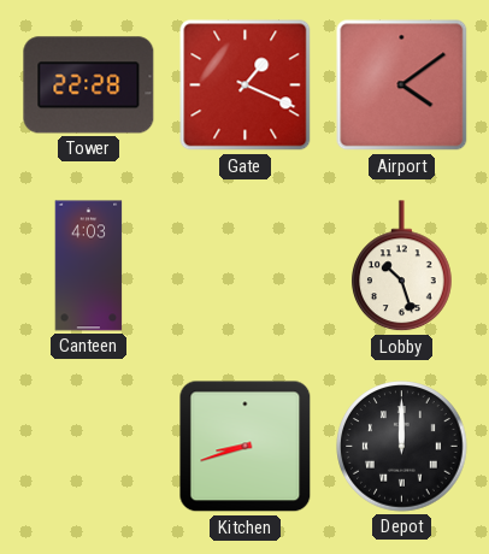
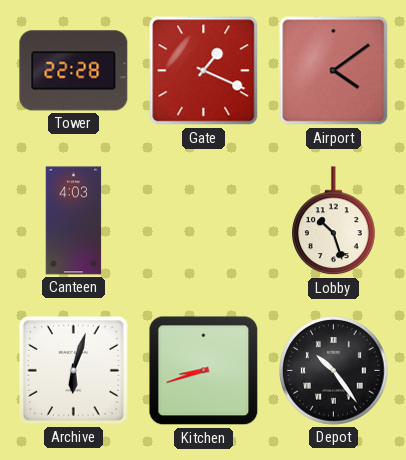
Archive: none -> 6:03 (73, 370)
Depot: 12:00 -> 10:24 (334, 371)
